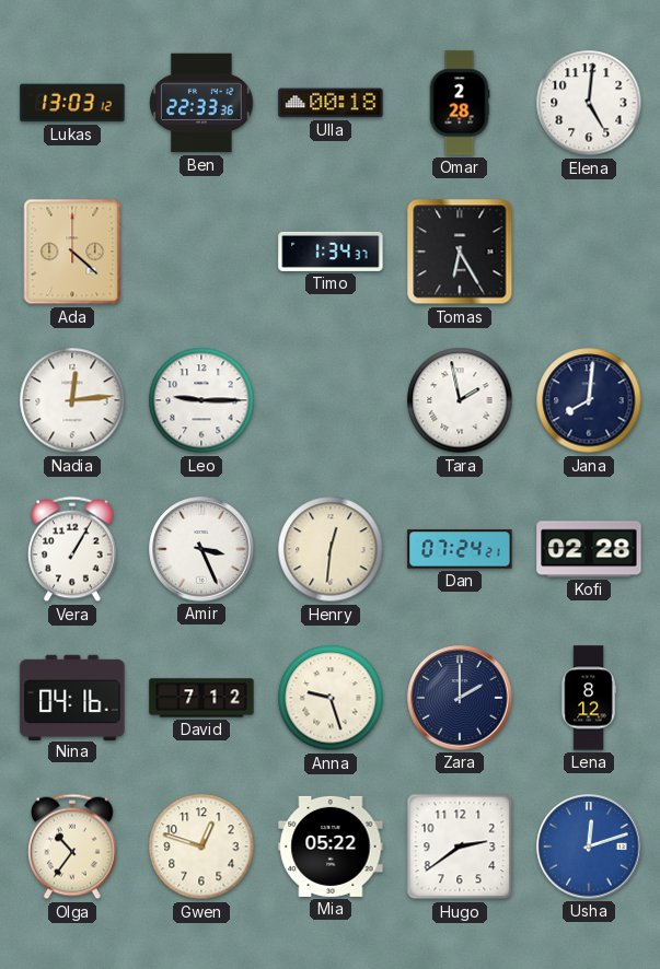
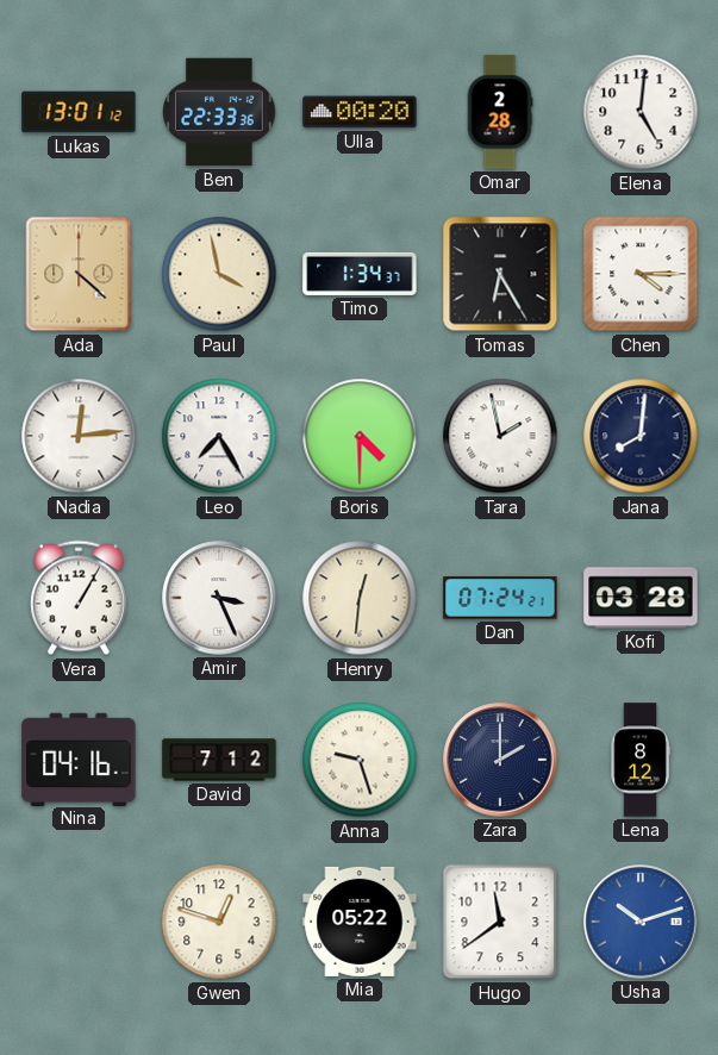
Lukas: 13:03 -> 13:01 (79, 112)
Ulla: 00:18 -> 00:20 (360, 112)
Paul: none -> 3:58 (219, 274)
Chen: none -> 4:15 (641, 274)
Leo: 9:15 -> 7:25 (219, 436)
Boris: none -> 4:30 (360, 436)
Kofi: 02:28 -> 03:28 (641, 598)
Olga: 10:36 -> none (72, 847)
Hugo: 2:39 -> 11:39 (500, 922)
Usha: 12:12 -> 10:12 (641, 922)
